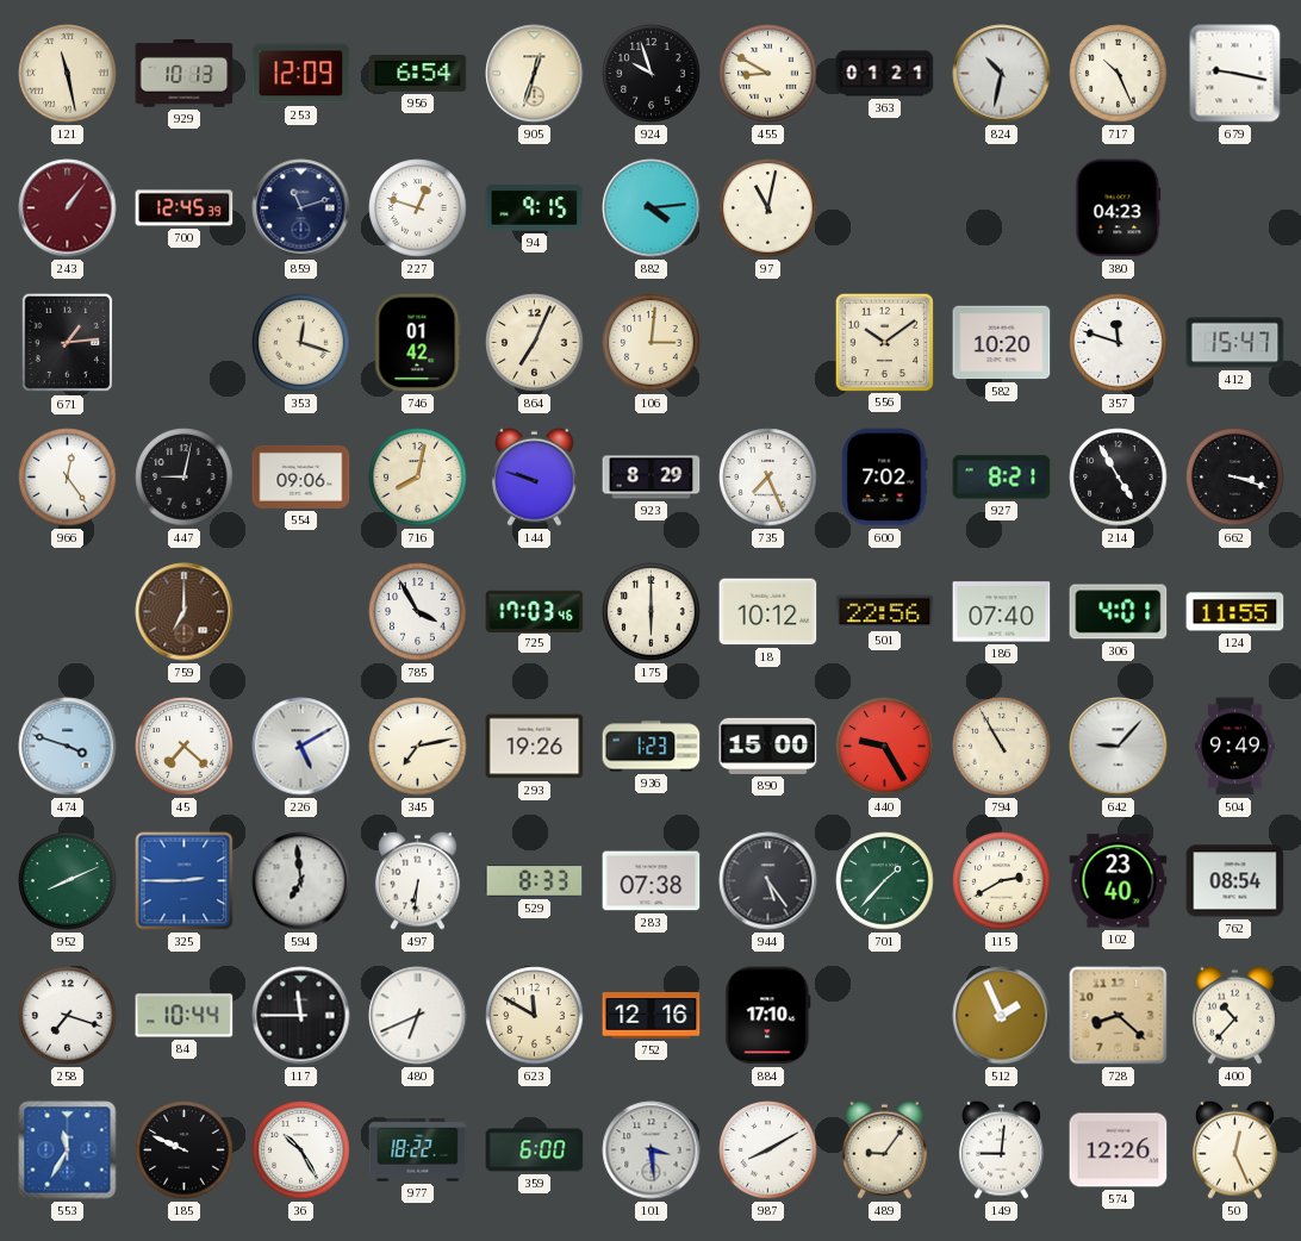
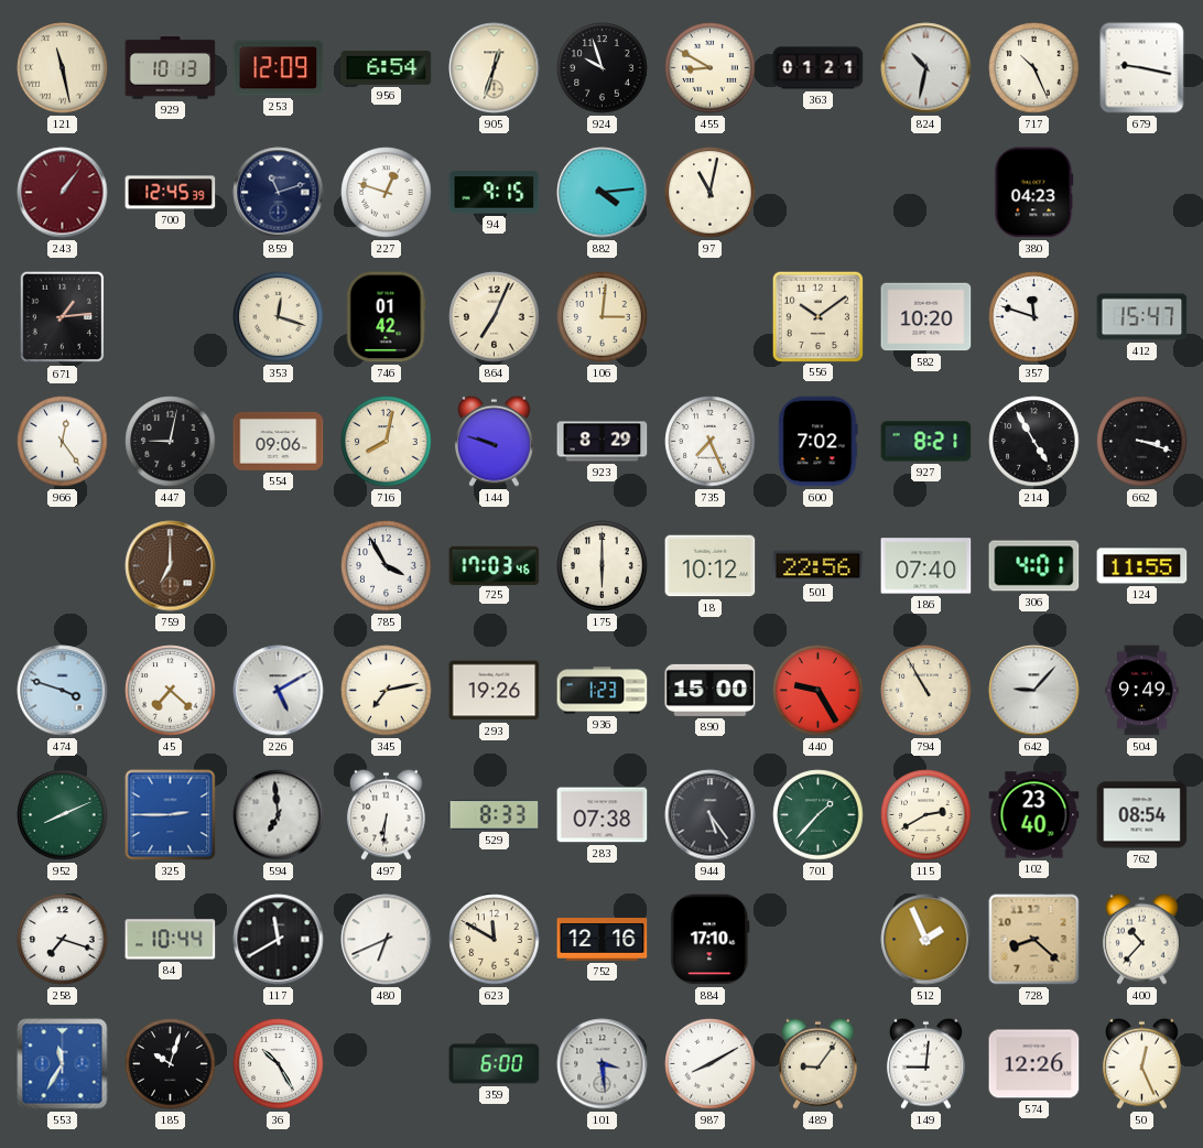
117: 11:45 -> 11:40 (279, 940)
185: 9:49 -> 10:03 (171, 1064)
977: 18:22 -> none (418, 1150)
